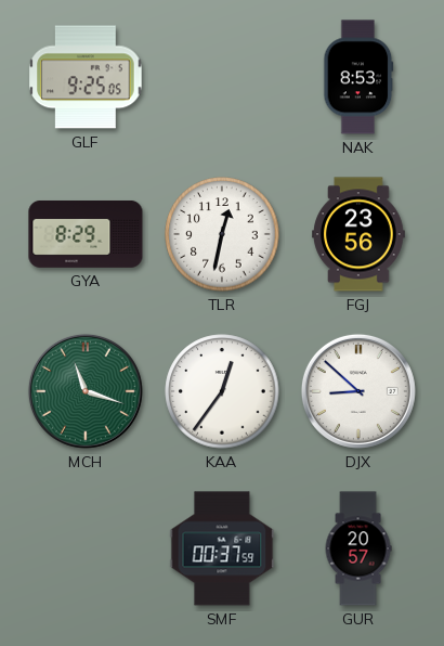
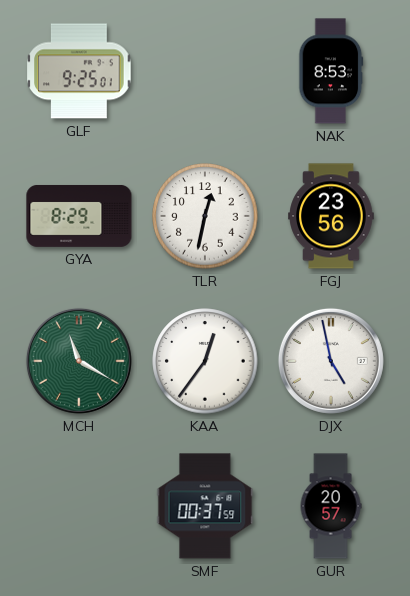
GLF: 9:25:05 -> 9:25:01 (79, 71)
MCH: 11:18 -> 11:20 (79, 361)
DJX: 8:52 -> 4:58 (331, 361)
